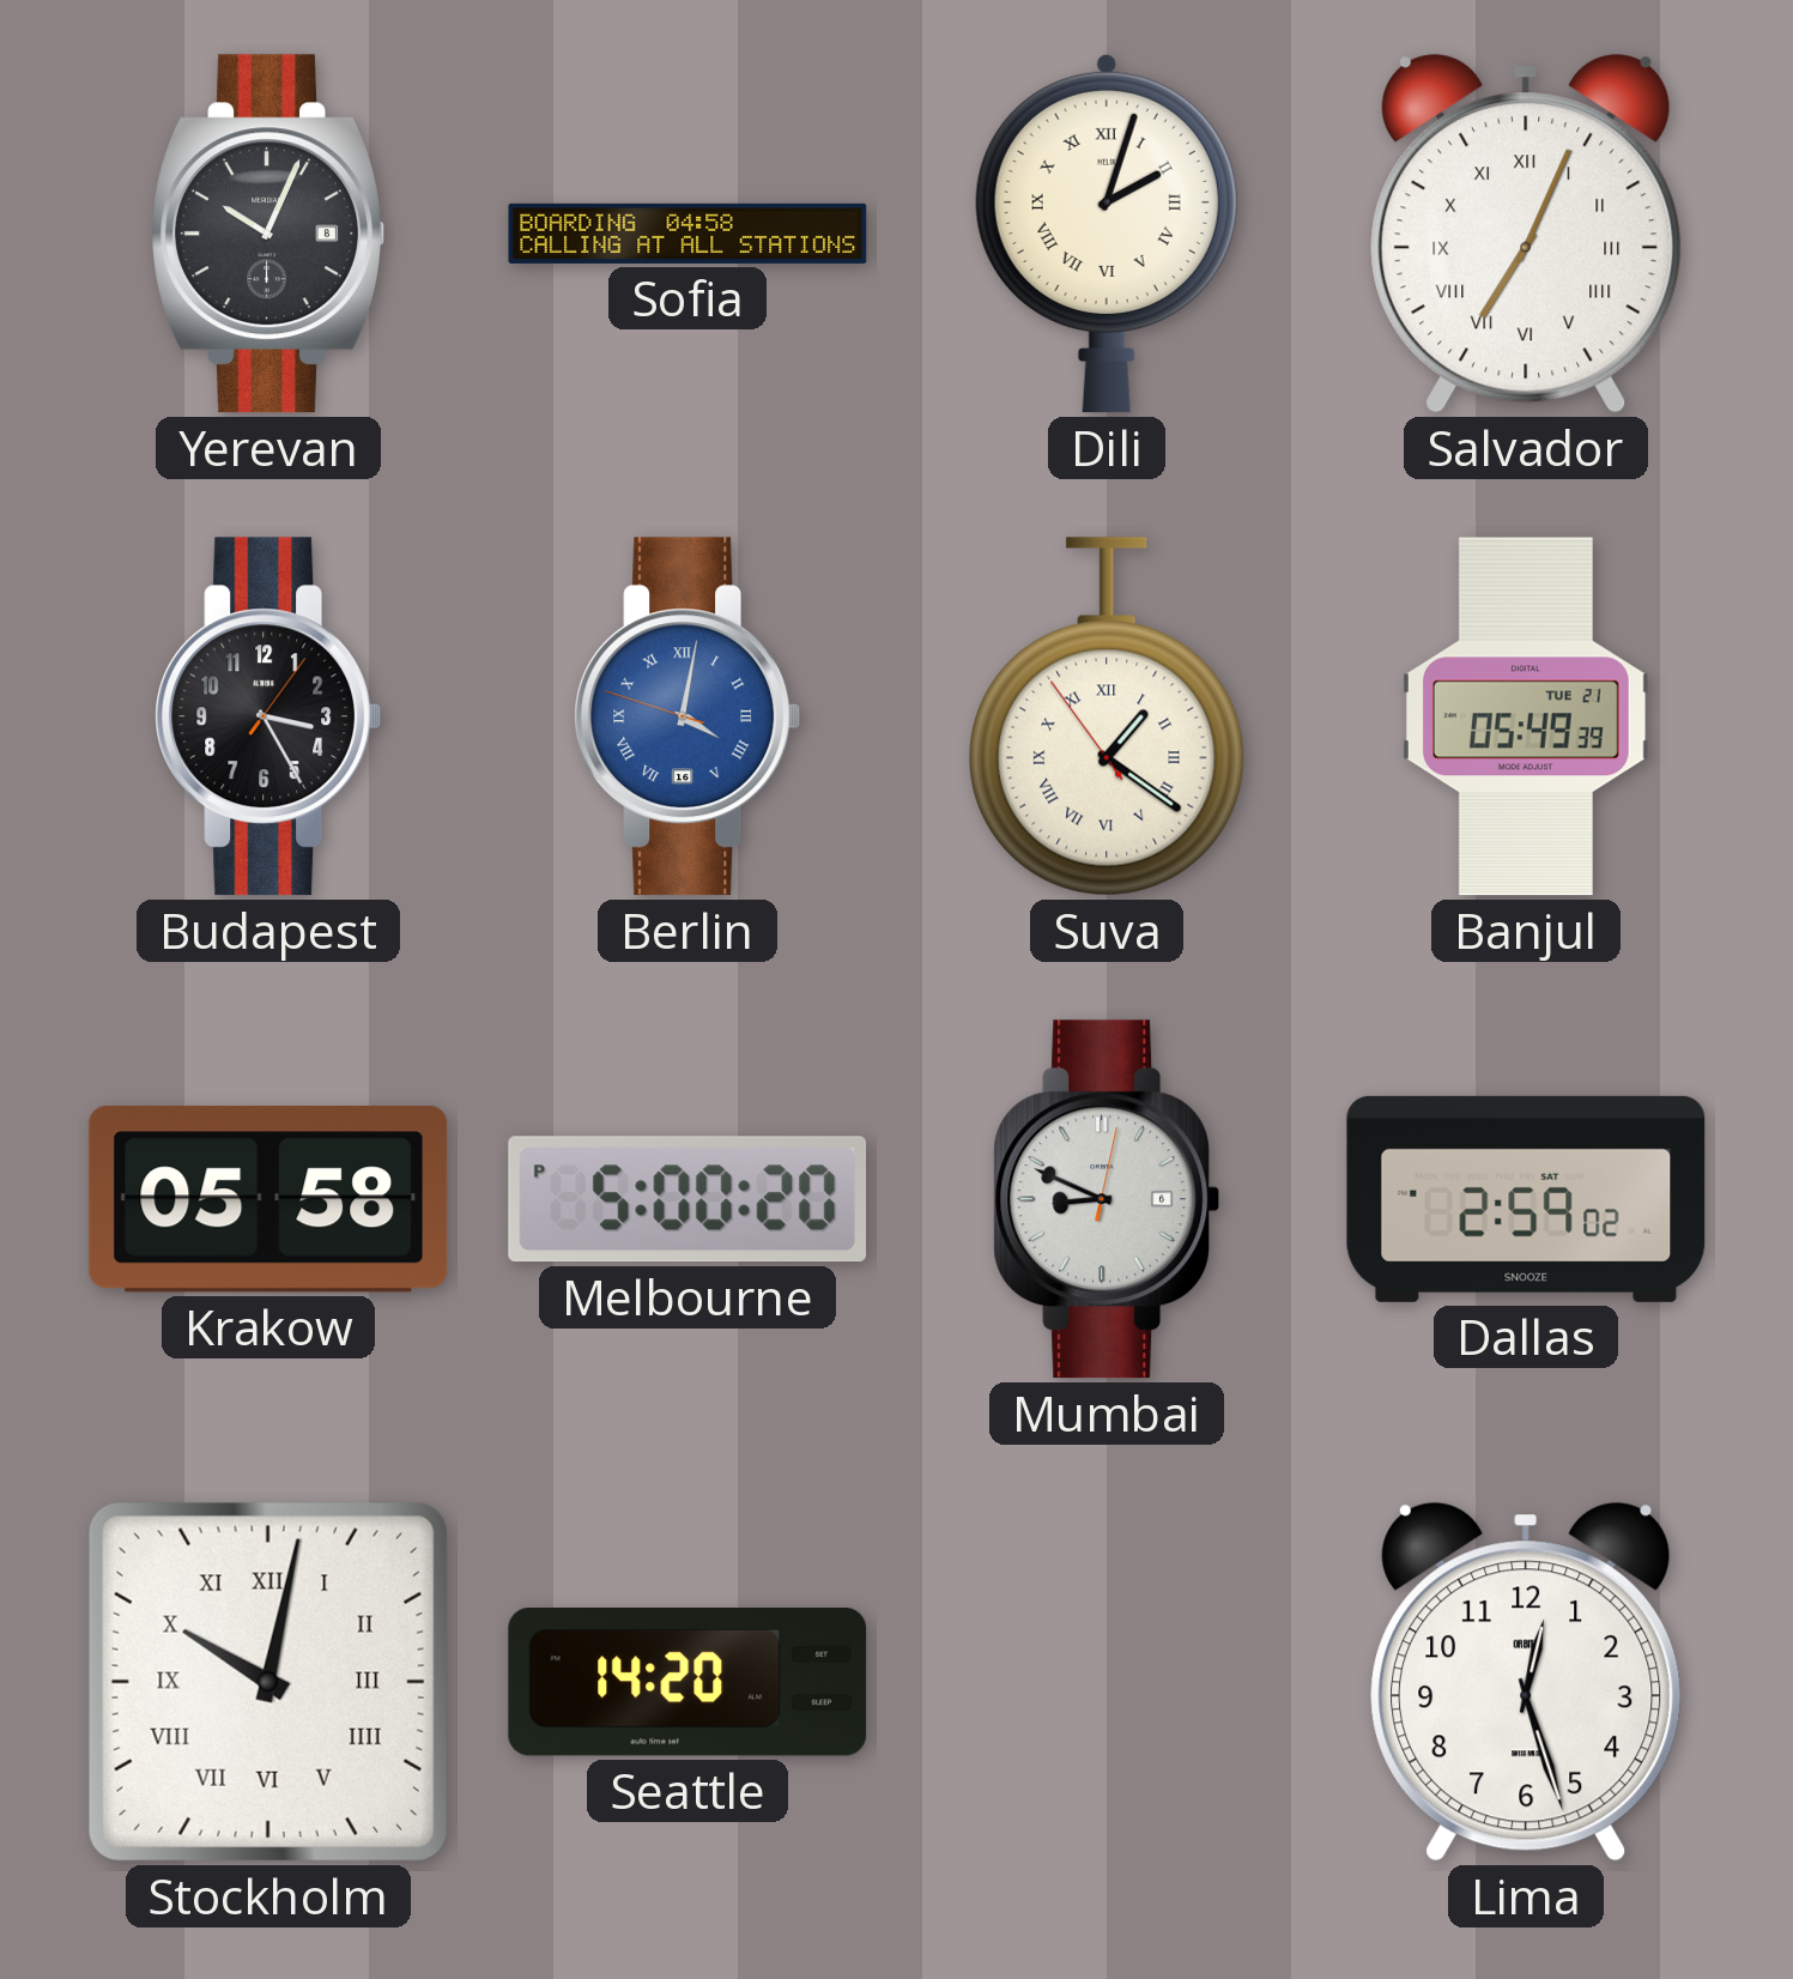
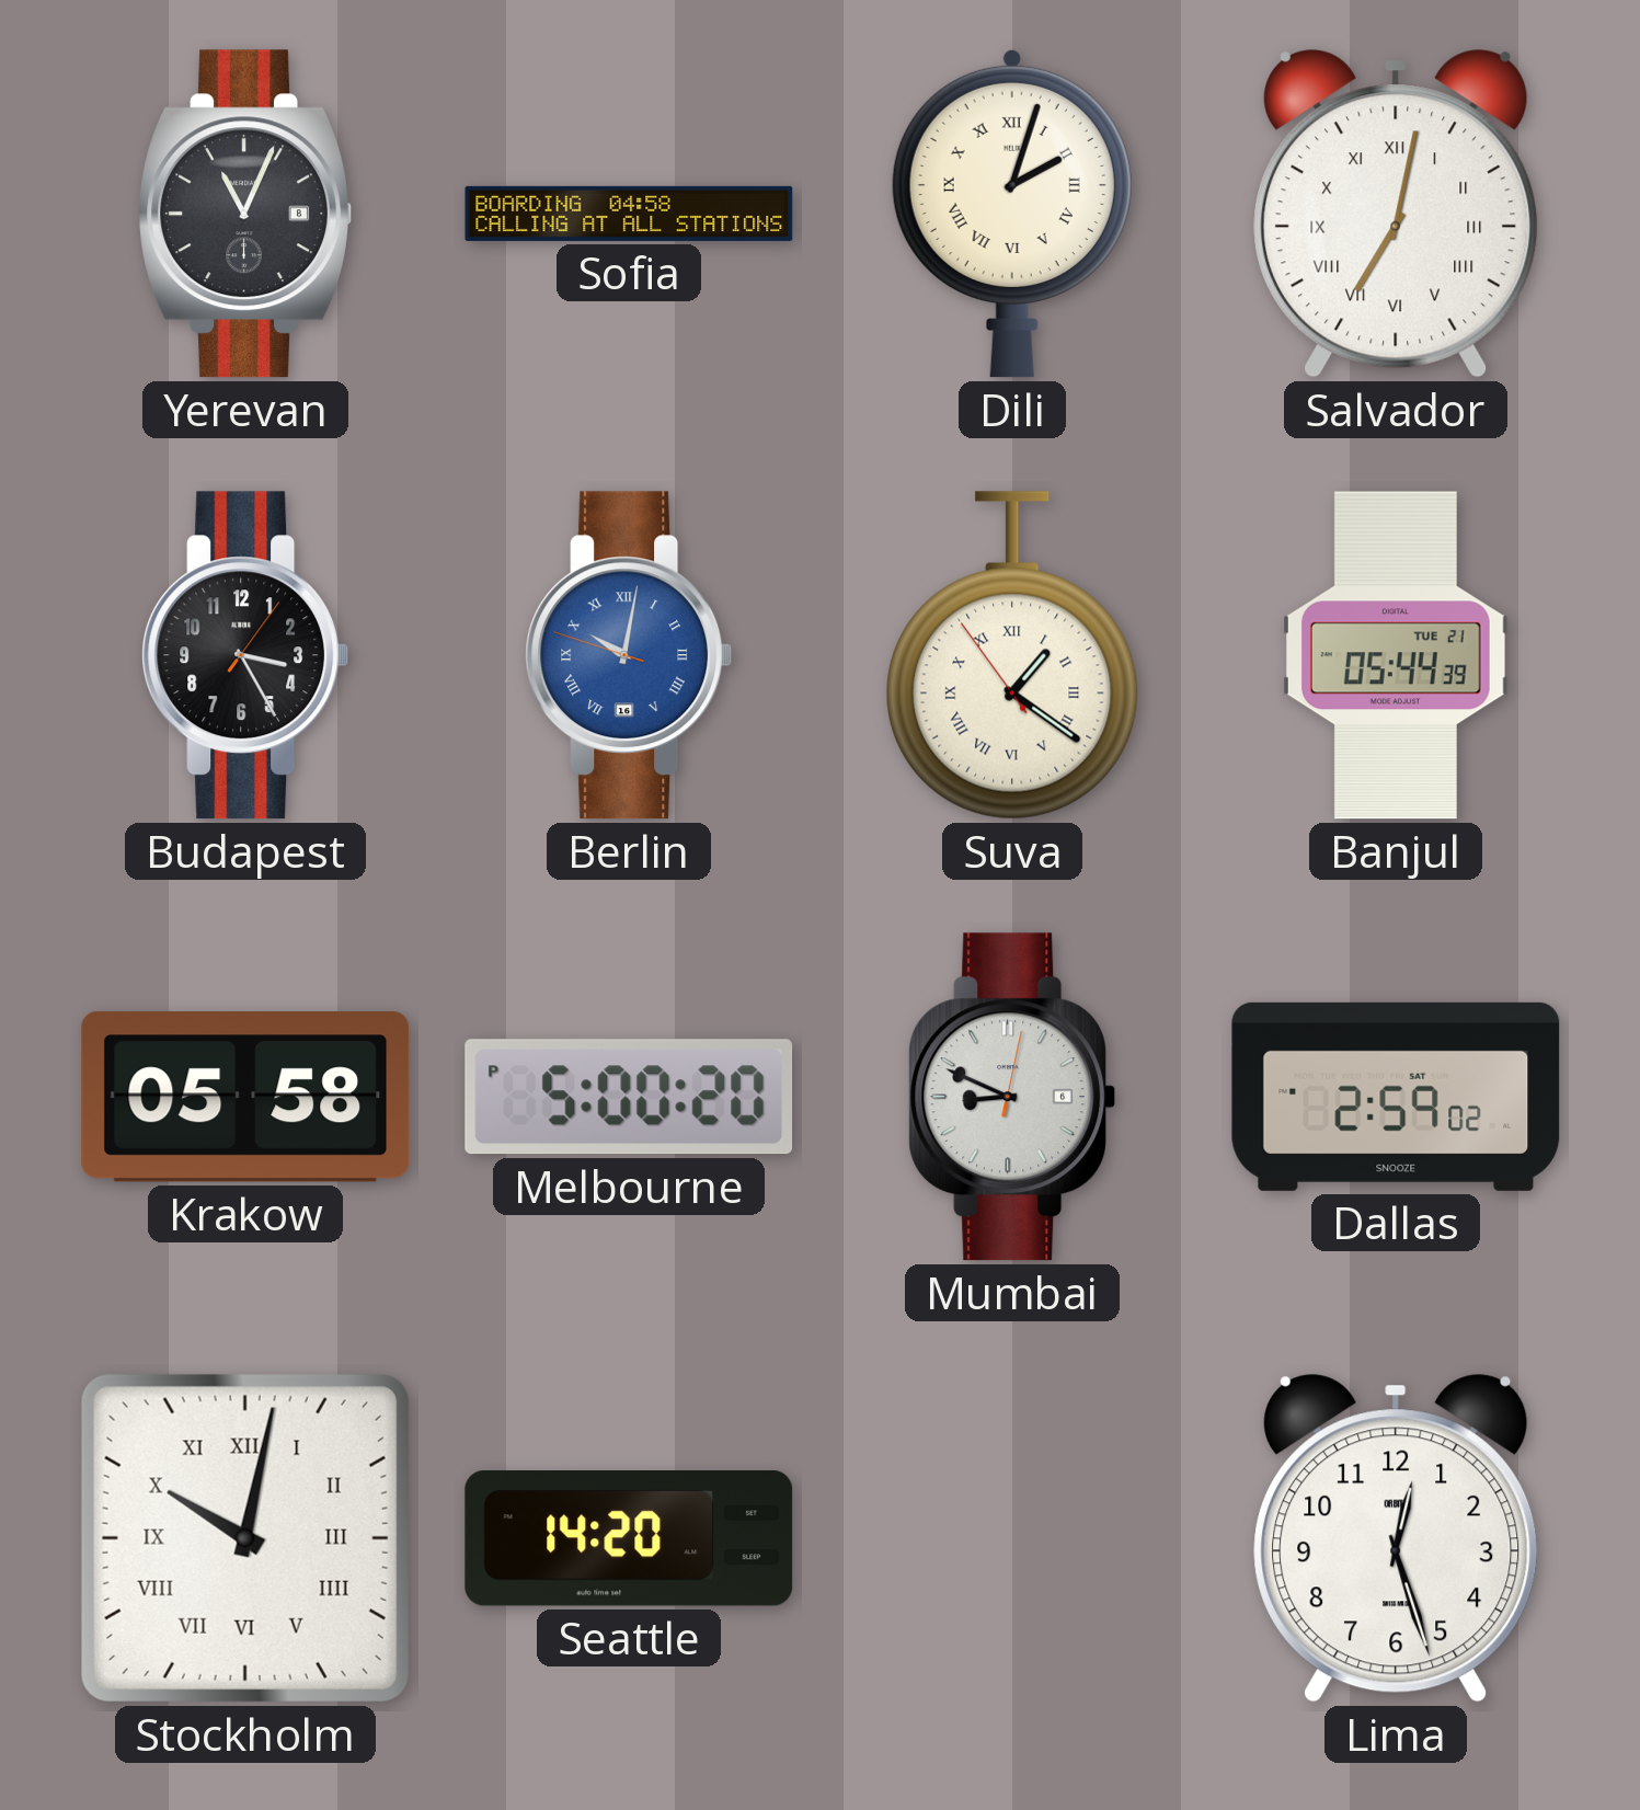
Yerevan: 10:04 -> 11:04 (245, 214)
Salvador: 7:04 -> 7:02 (1396, 214)
Berlin: 4:01 -> 10:01 (629, 655)
Banjul: 05:49 -> 05:44 (1396, 655)
